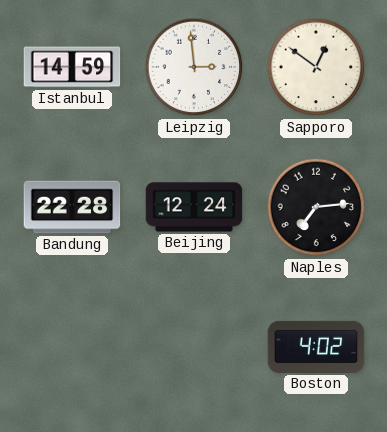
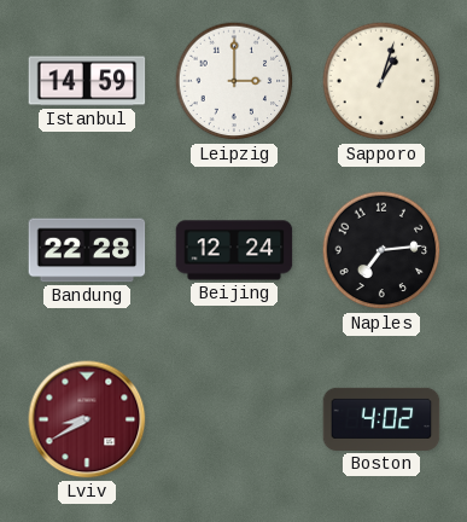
Leipzig: 2:59 -> 3:00 (234, 81)
Sapporo: 12:51 -> 1:03 (381, 81)
Lviv: none -> 8:40 (87, 419)
